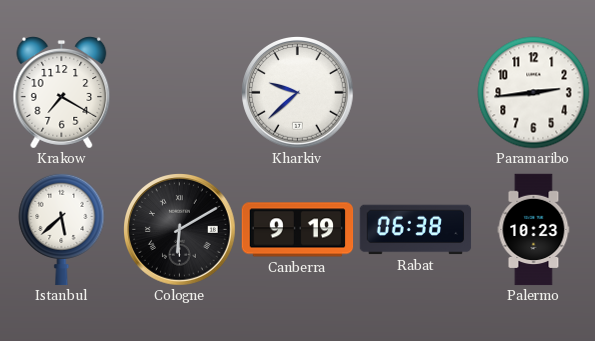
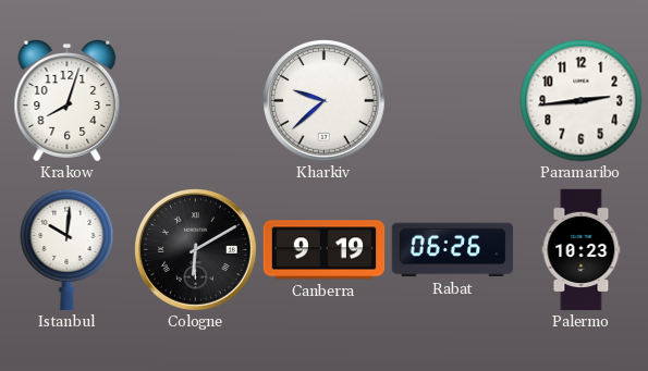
Krakow: 7:20 -> 8:03 (68, 101)
Istanbul: 5:38 -> 10:01 (68, 249)
Rabat: 06:38 -> 06:26 (453, 250)
